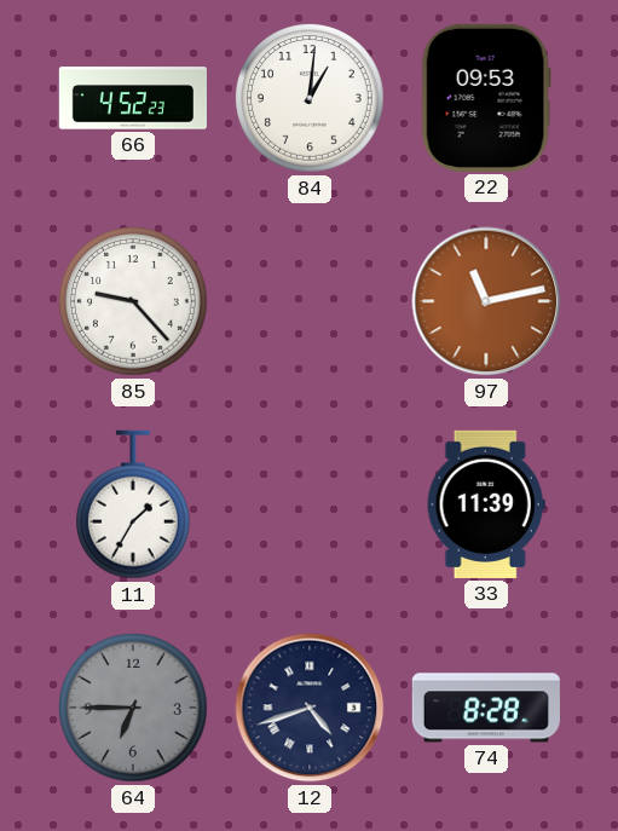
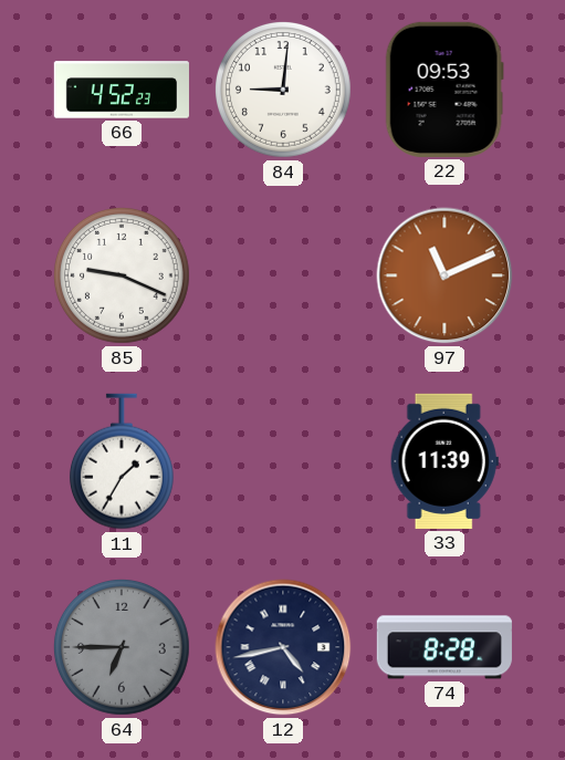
84: 1:01 -> 9:01 (284, 91)
85: 9:23 -> 9:19 (123, 277)
97: 11:13 -> 11:11 (444, 275)
12: 4:42 -> 4:43 (283, 647)
